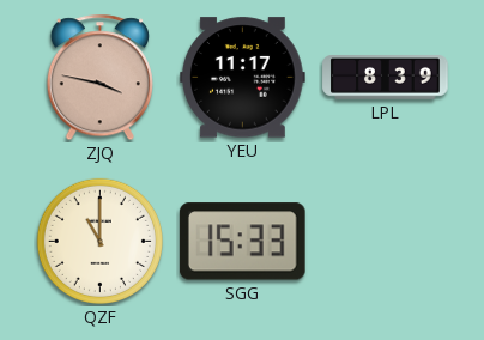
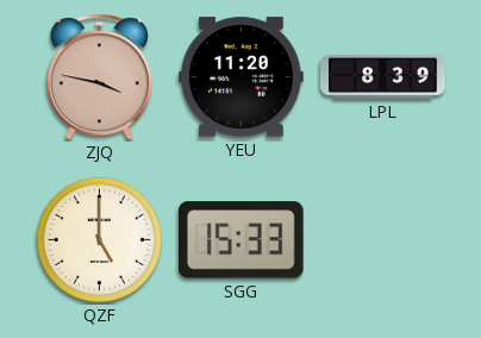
YEU: 11:17 -> 11:20 (242, 77)
QZF: 11:00 -> 5:00 (99, 239)
